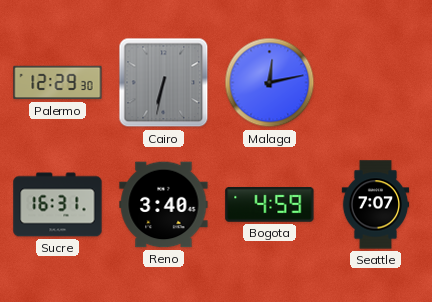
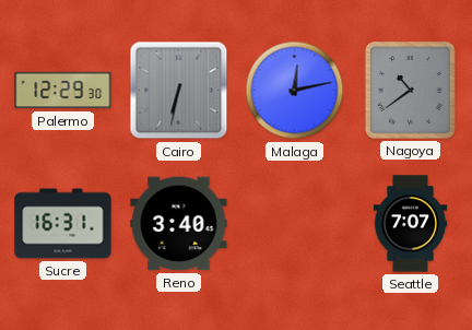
Nagoya: none -> 10:39 (410, 90)
Bogota: 4:59 -> none (270, 205)
